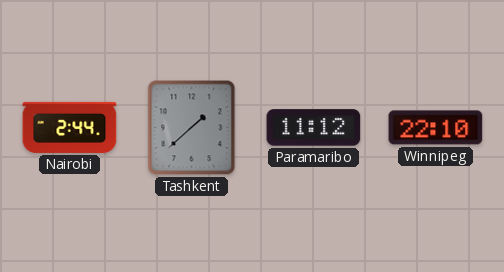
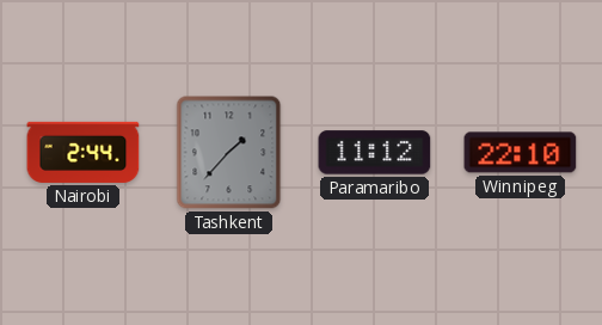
Tashkent: 1:38 -> 1:37 (229, 153)
